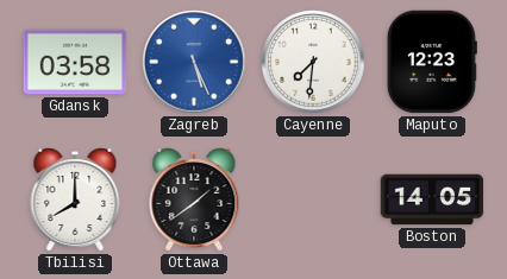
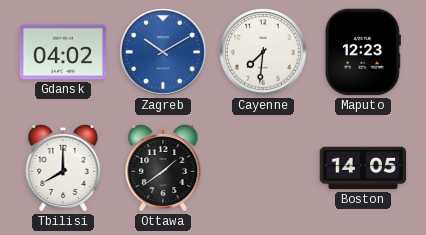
Gdansk: 03:58 -> 04:02 (63, 52)
Zagreb: 5:26 -> 10:10 (163, 52)
